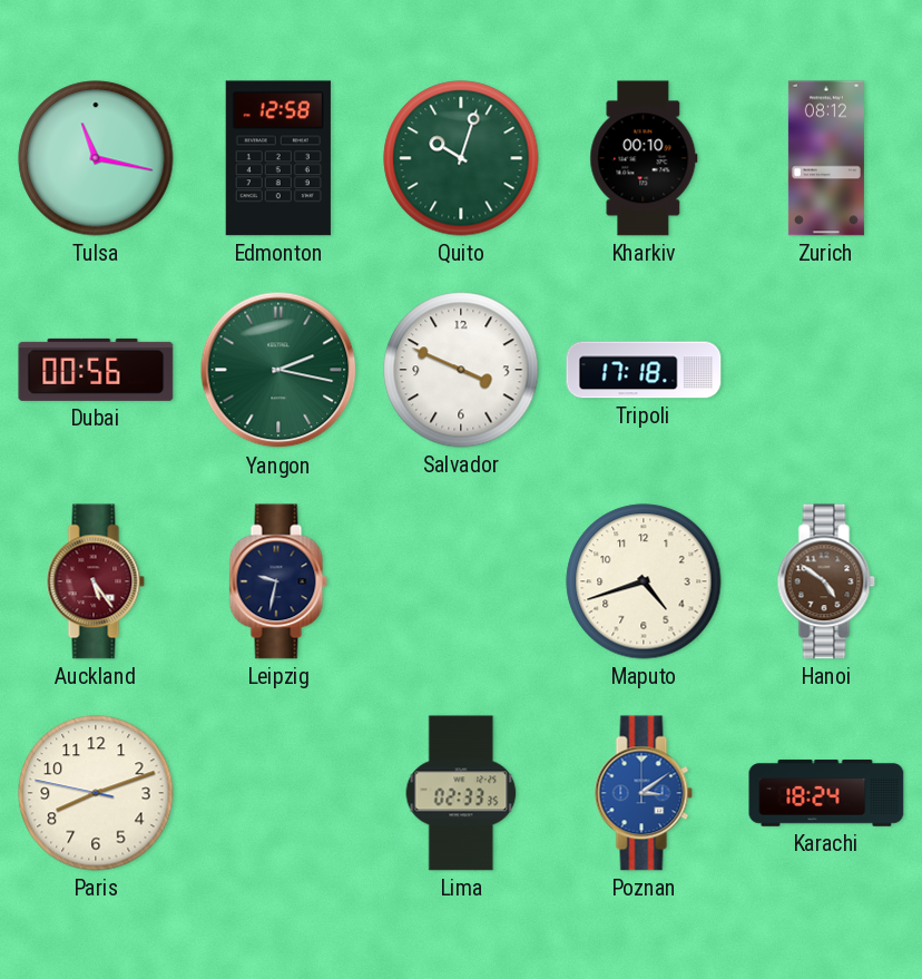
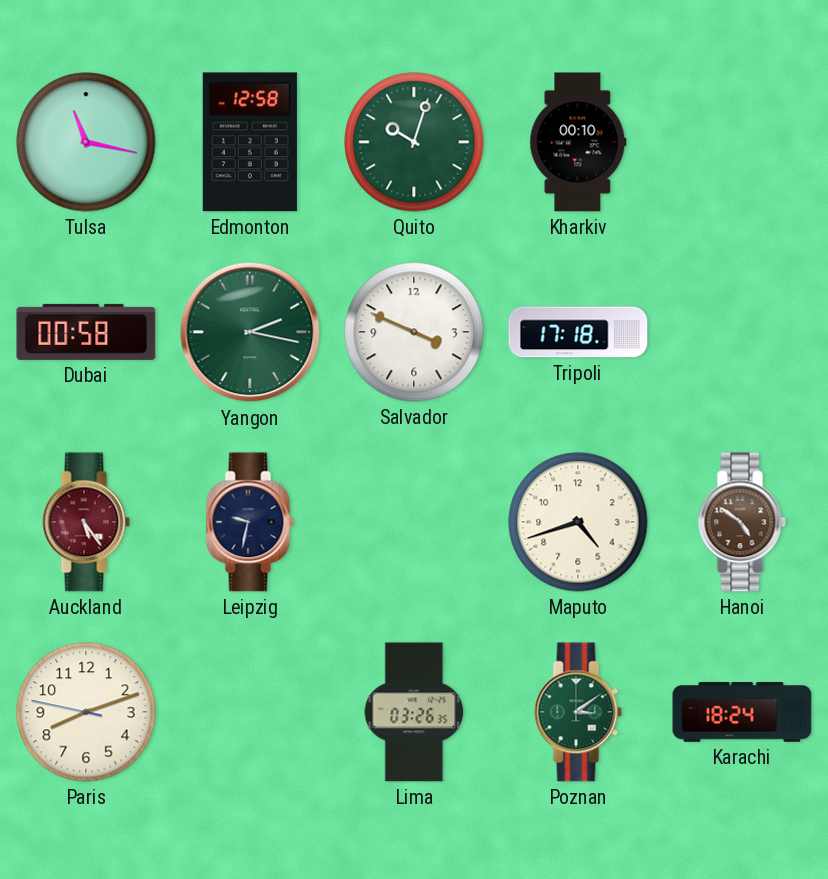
Zurich: 08:12 -> none (826, 158)
Dubai: 00:56 -> 00:58 (86, 332)
Lima: 02:33 -> 03:26 (414, 712)
Poznan dial: blue -> green (578, 712)
